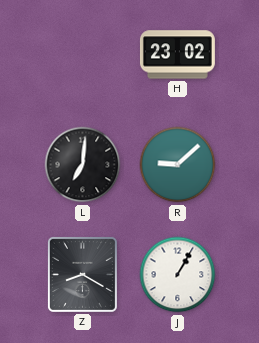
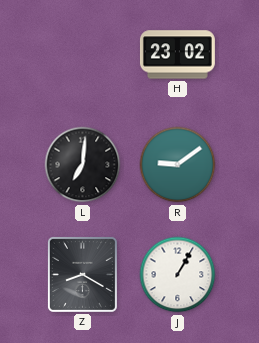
R: 9:08 -> 9:09 (178, 165)
